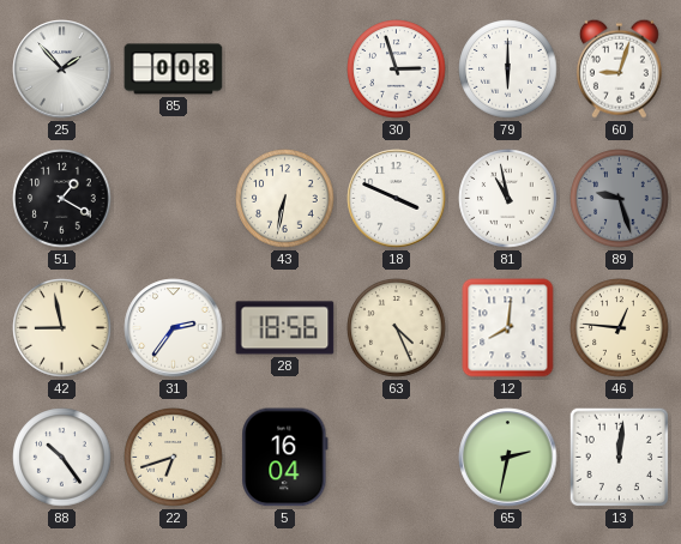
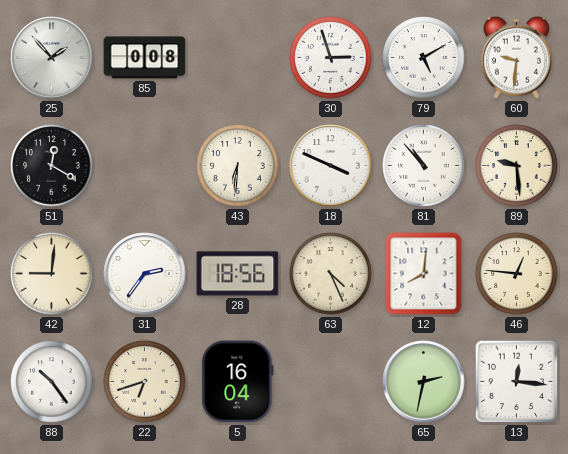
79: 6:00 -> 5:10 (424, 58)
60: 9:03 -> 9:31 (516, 57)
51: 1:20 -> 12:20 (52, 166)
43: 6:32 -> 6:31 (238, 166)
81: 10:58 -> 10:53 (424, 166)
89: 9:27 -> 9:29 (517, 166)
89 dial: grey -> cream (517, 166)
42: 8:58 -> 9:01 (52, 274)
13: 12:01 -> 12:16 (517, 382)
